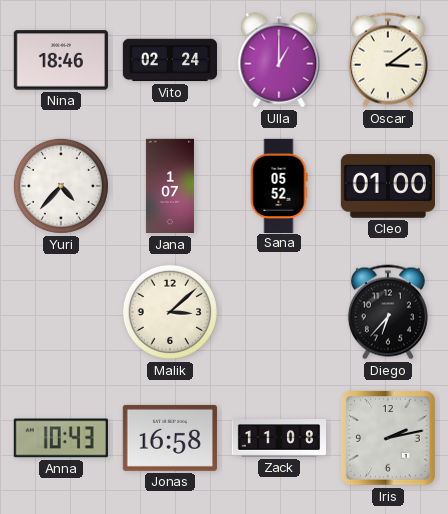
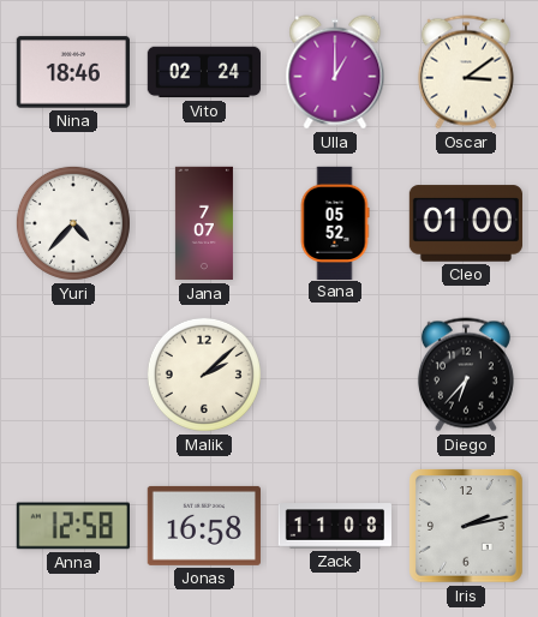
Jana: 1:07 -> 7:07 (204, 223)
Malik: 3:08 -> 2:08 (204, 375)
Anna: 10:43 -> 12:58 (73, 526)
